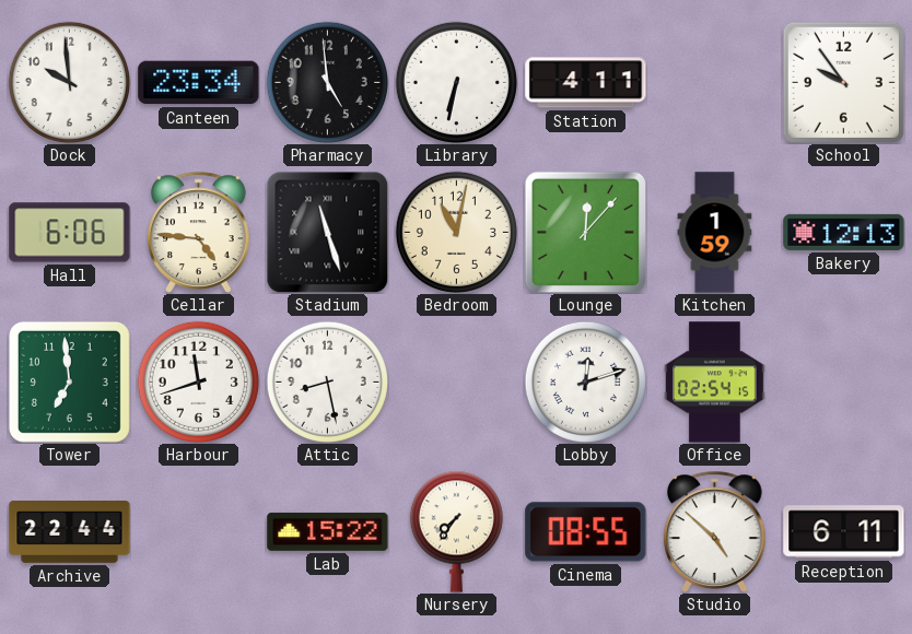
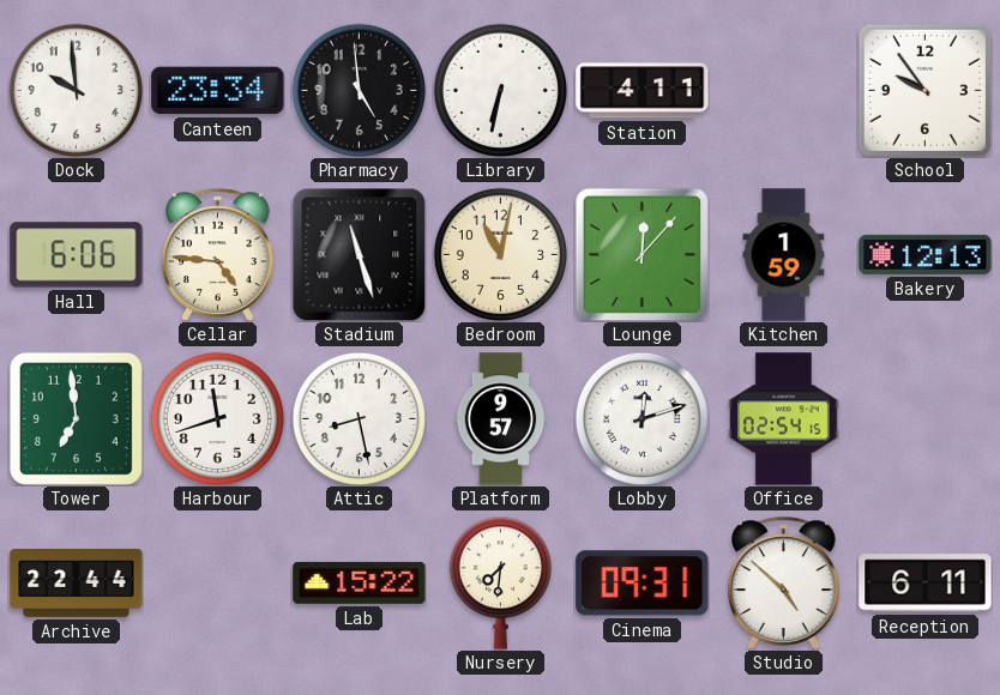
Platform: none -> 9:57 (501, 419)
Nursery: 7:36 -> 7:31 (500, 582)
Cinema: 08:55 -> 09:31 (643, 584)
